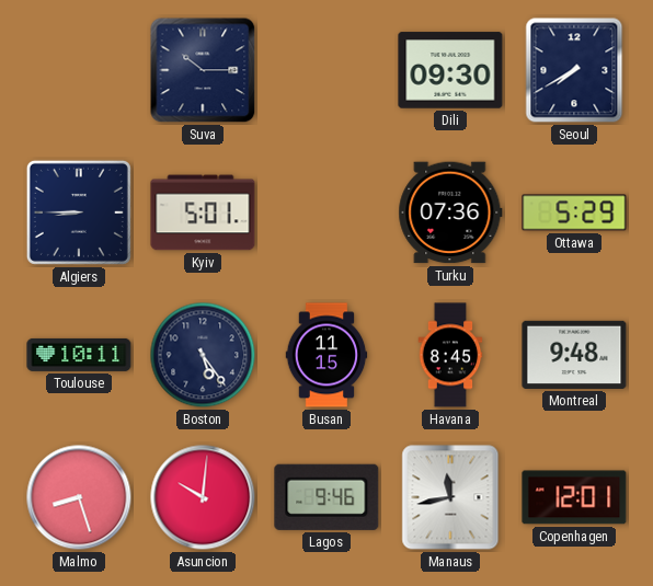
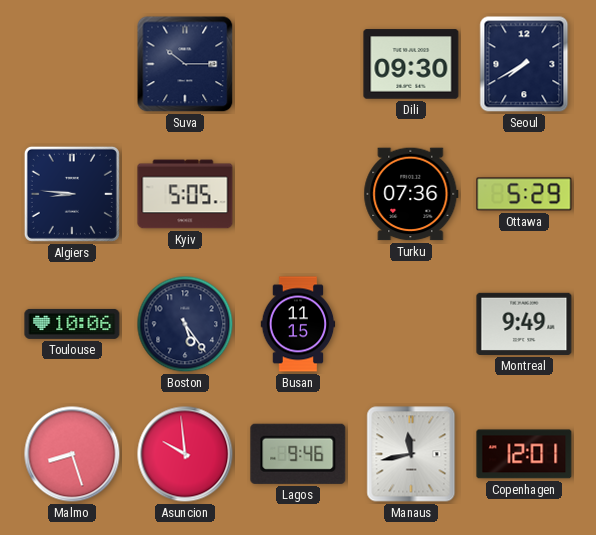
Algiers: 8:45 -> 8:46 (72, 194)
Kyiv: 5:01 -> 5:05 (185, 194)
Toulouse: 10:11 -> 10:06 (72, 324)
Havana: 8:45 -> none (450, 355)
Montreal: 9:48 -> 9:49 (524, 324)
Asuncion: 10:01 -> 9:59 (185, 454)
